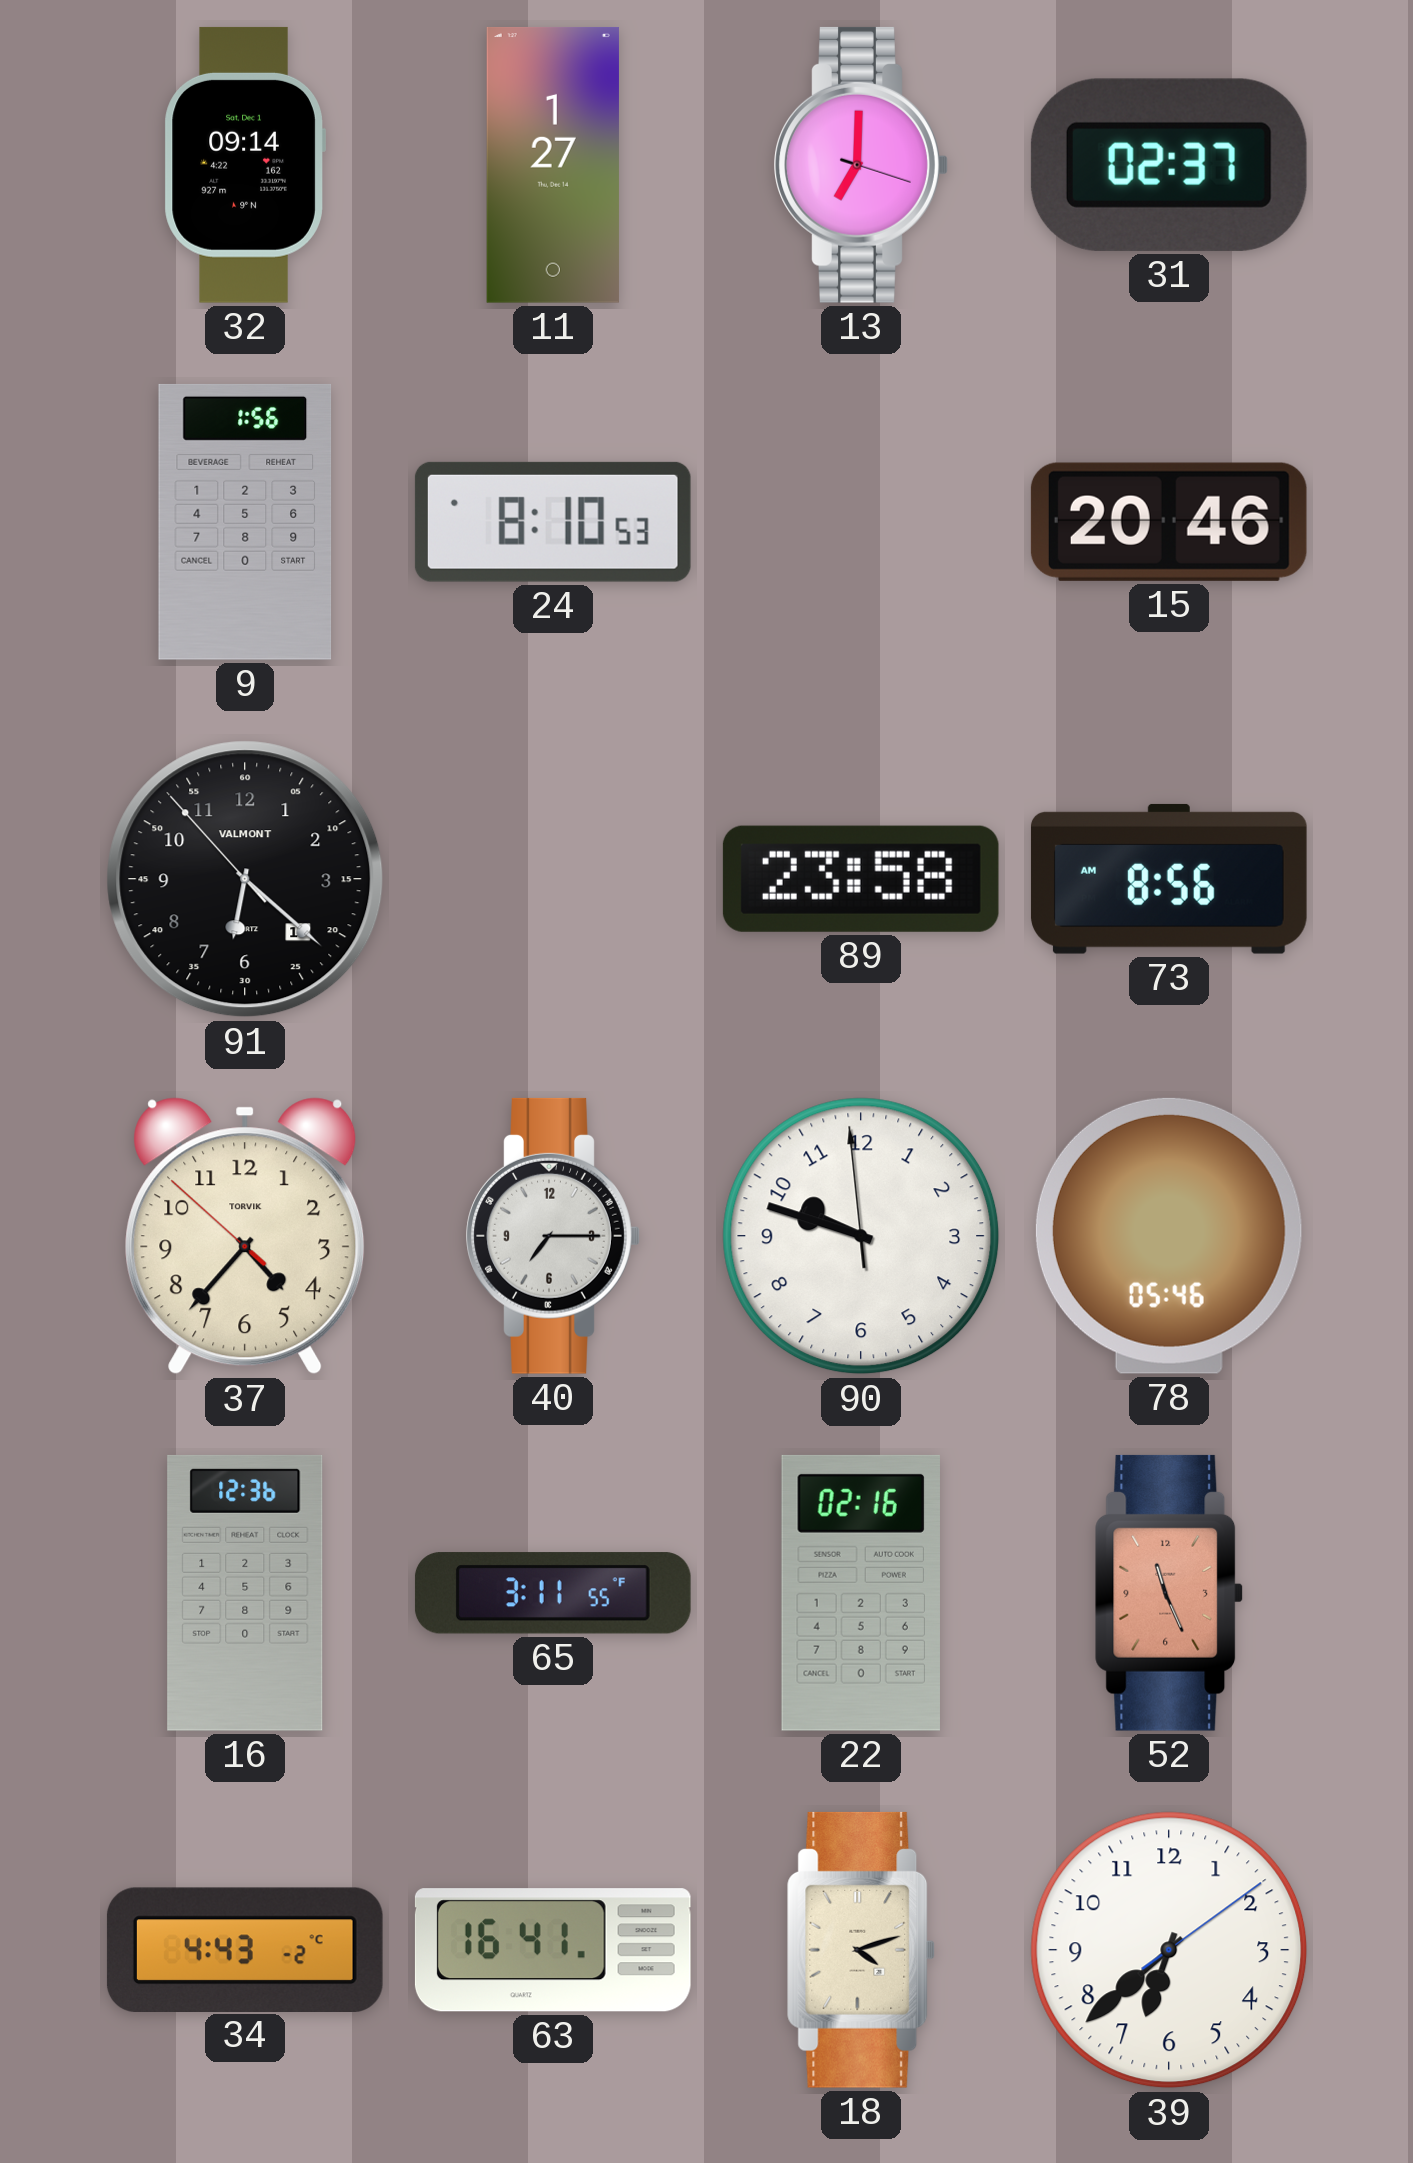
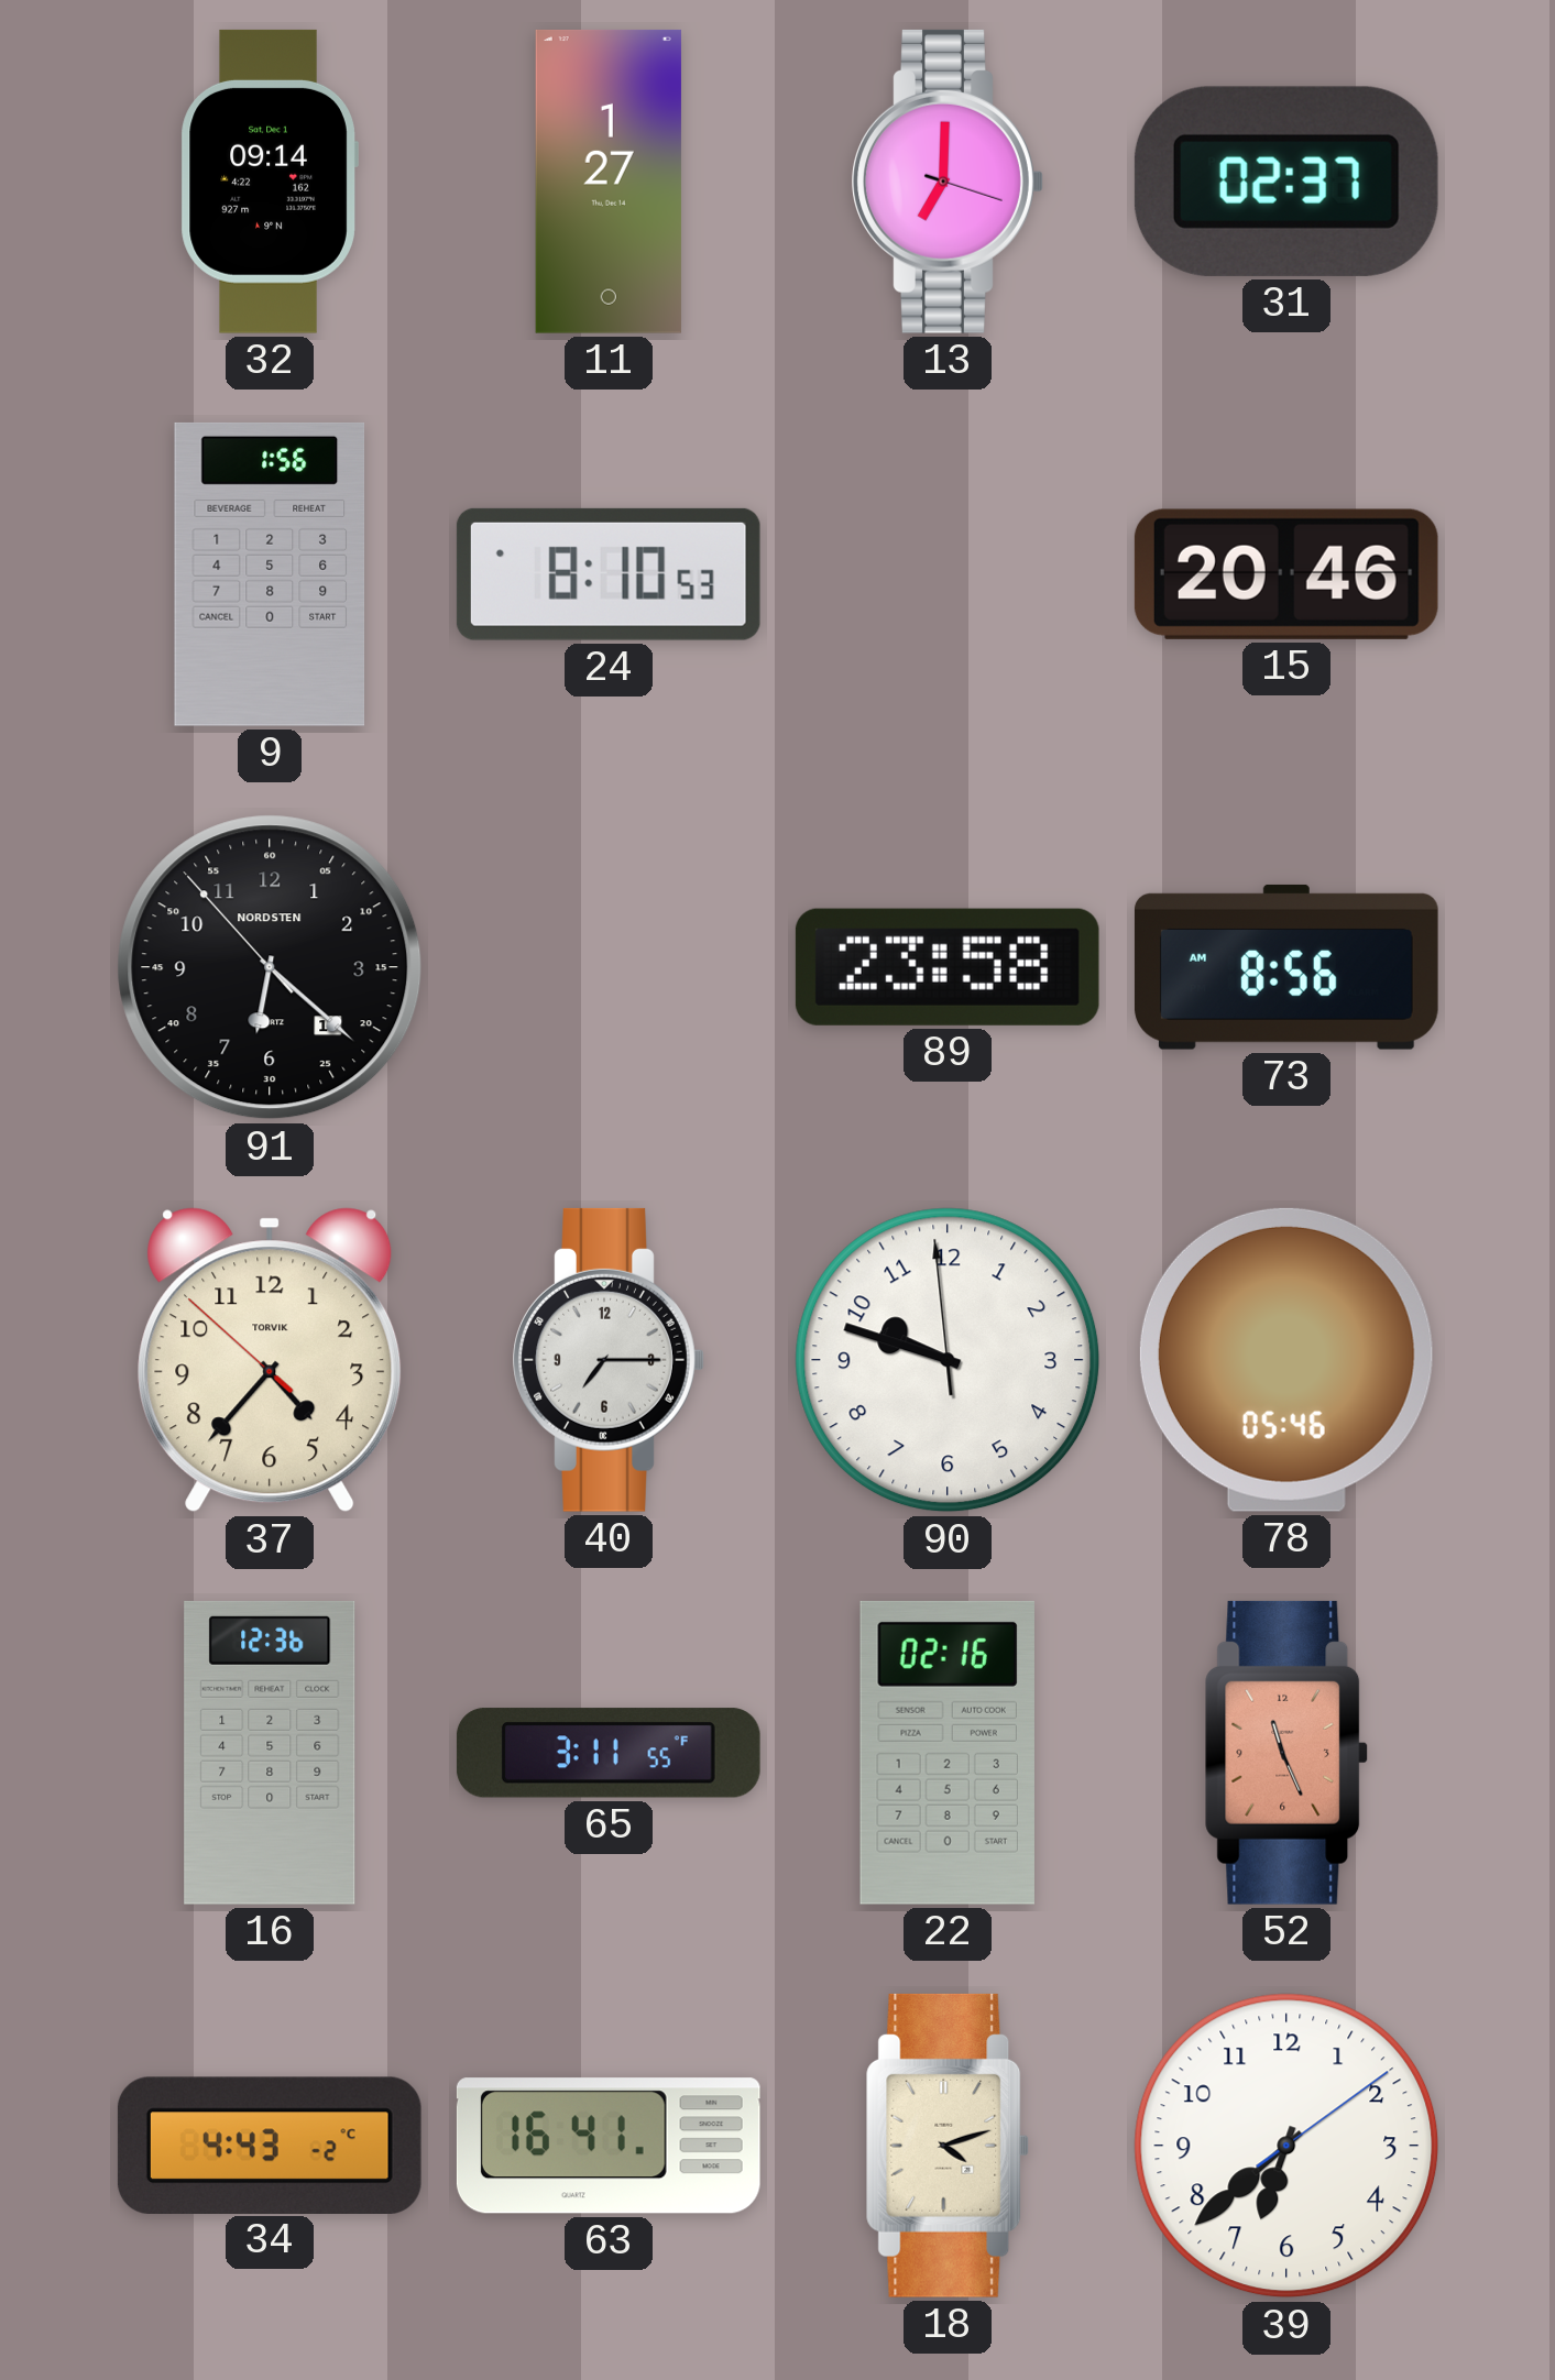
91 brand: VALMONT -> NORDSTEN (270, 967)
